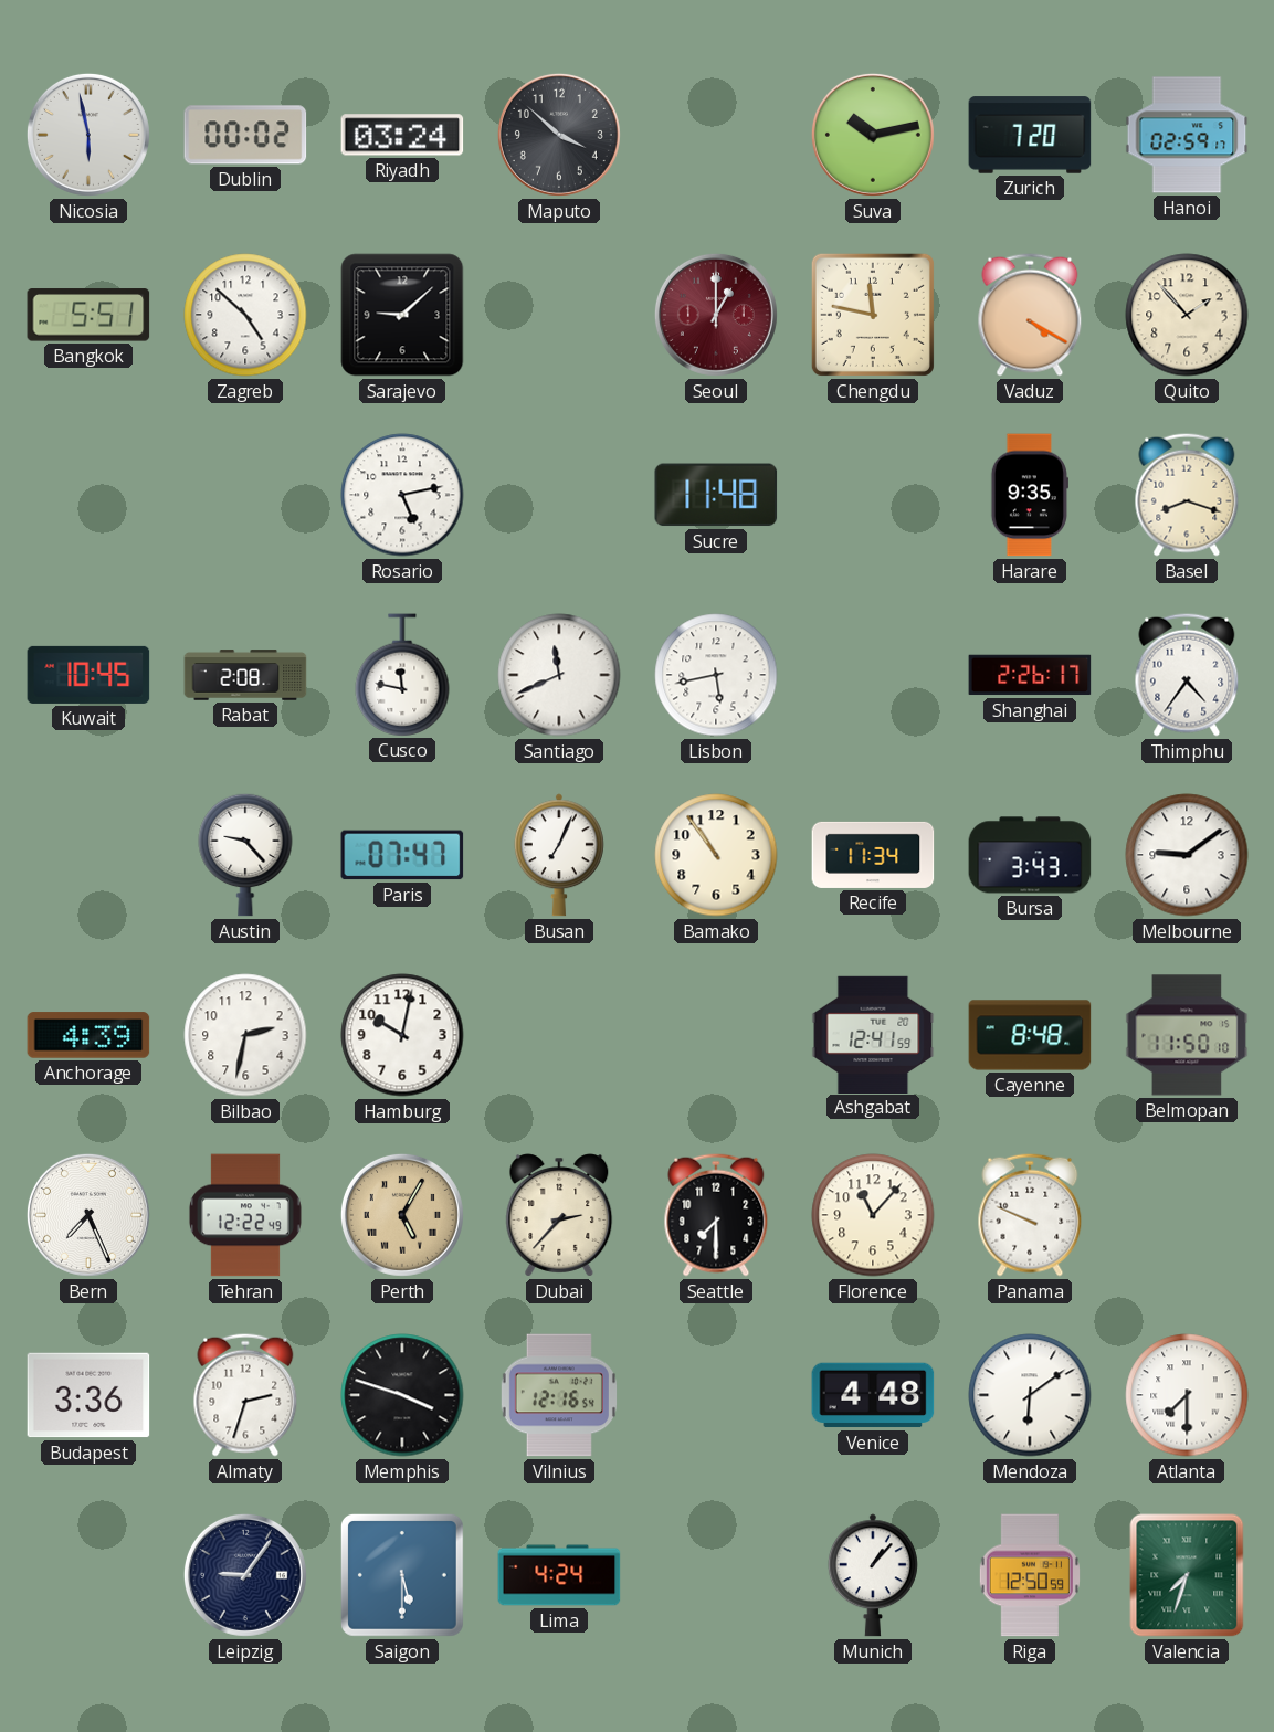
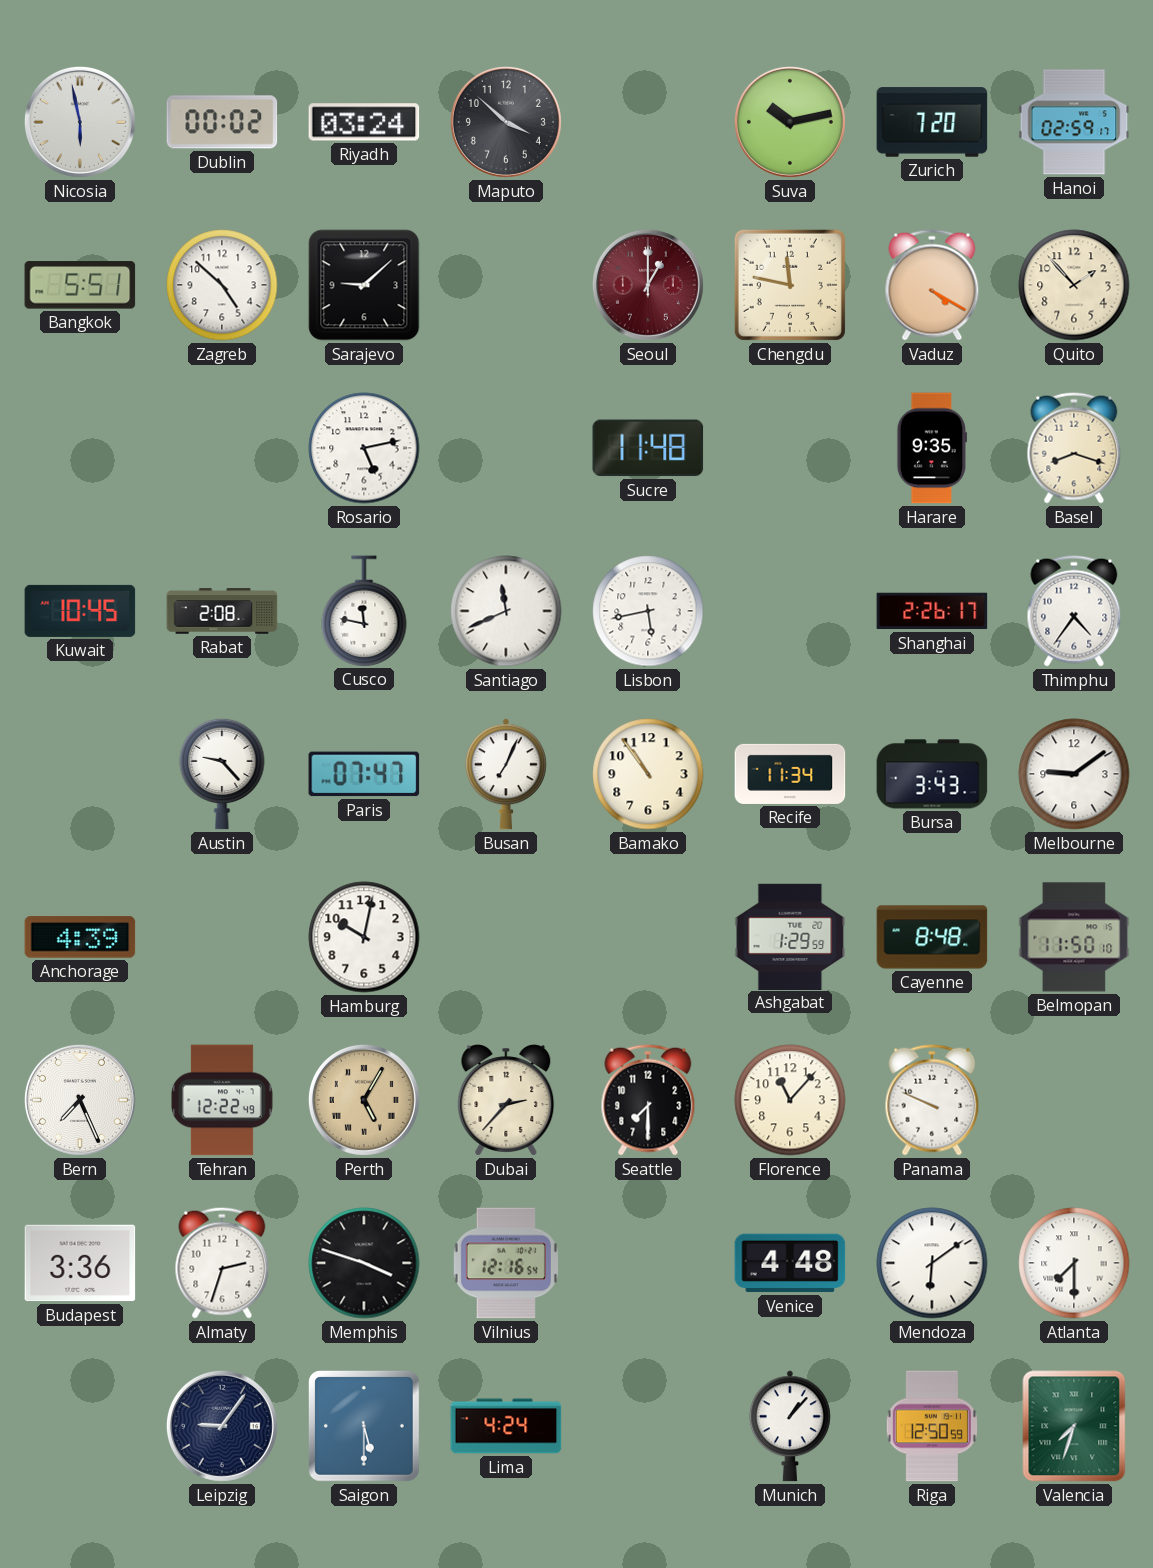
Bilbao: 2:32 -> none (245, 1035)
Ashgabat: 12:41 -> 1:29 (790, 936)
